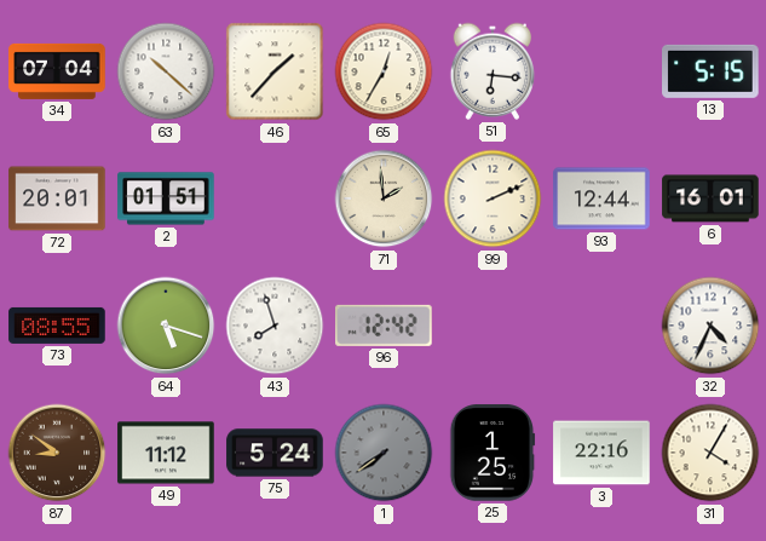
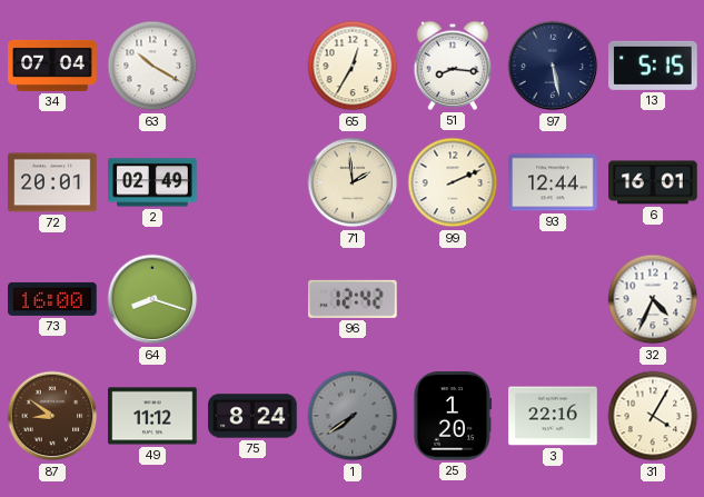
63: 10:22 -> 10:20 (152, 66)
46: 1:37 -> none (275, 71)
51: 6:16 -> 8:16 (453, 66)
97: none -> 5:28 (553, 66)
2: 01:51 -> 02:49 (152, 182)
73: 08:55 -> 16:00 (52, 299)
64: 5:18 -> 8:18 (152, 299)
43: 7:57 -> none (275, 326)
75: 5:24 -> 8:24 (252, 416)
25: 1:25 -> 1:20 (453, 416)
